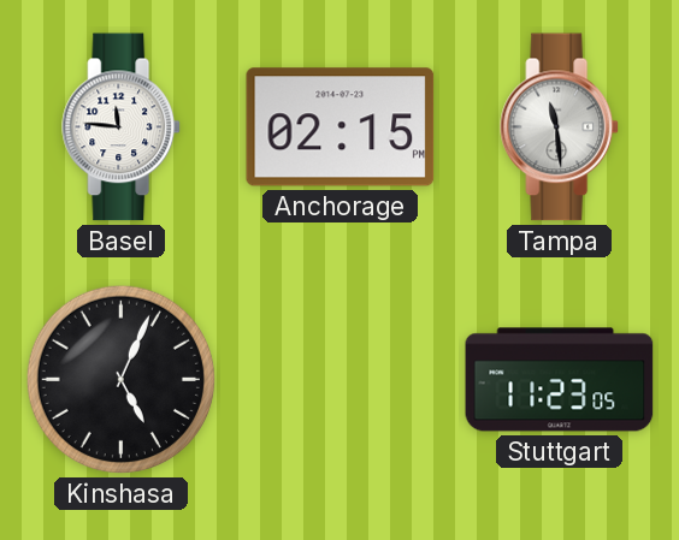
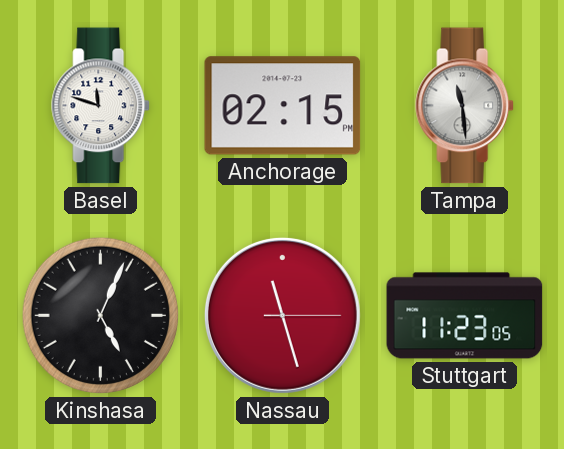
Basel: 11:46 -> 11:48 (101, 106)
Nassau: none -> 11:27 (282, 315)
